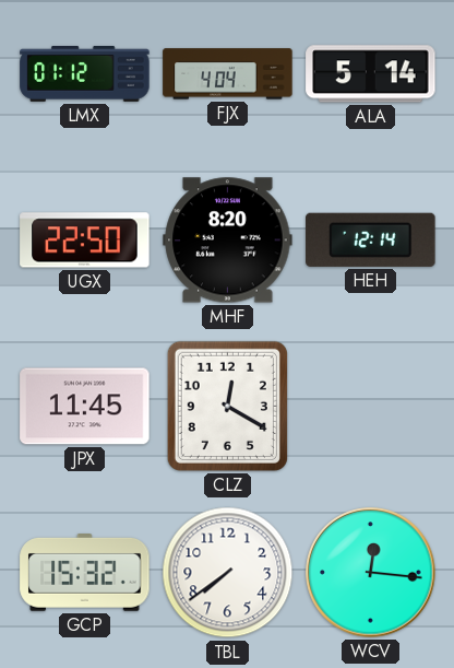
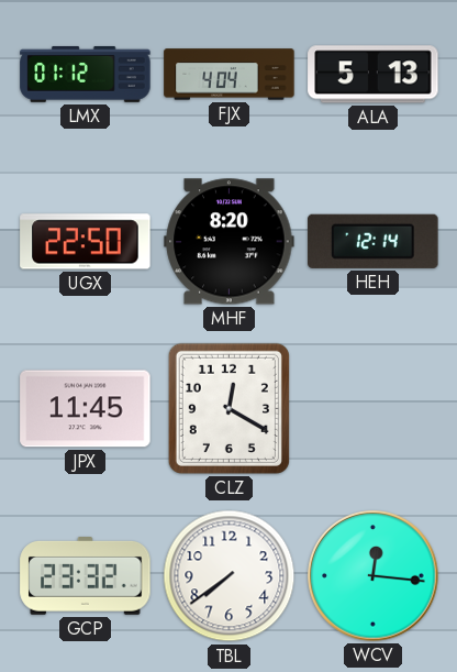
ALA: 5:14 -> 5:13 (374, 75)
GCP: 15:32 -> 23:32 (86, 576)
